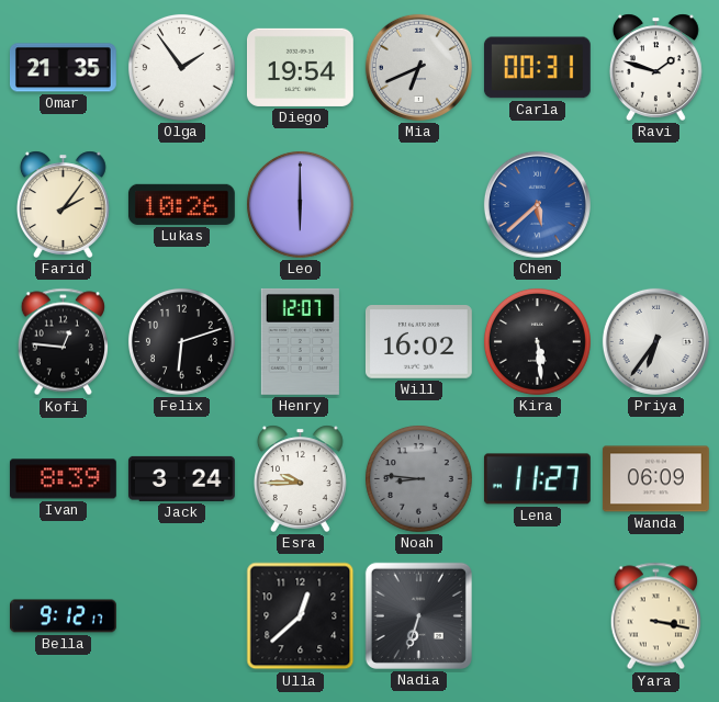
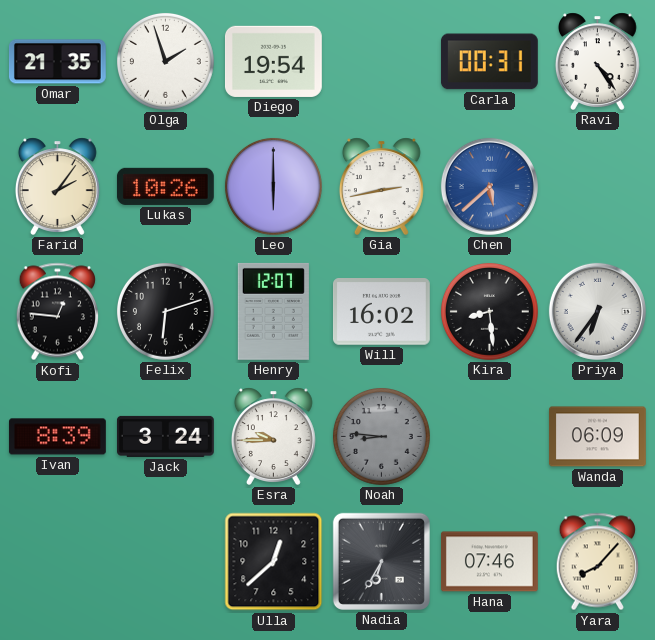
Olga: 1:54 -> 1:57 (165, 61)
Mia: 6:41 -> none (418, 67)
Ravi: 1:48 -> 4:24 (597, 61)
Gia: none -> 2:43 (381, 186)
Kira: 5:29 -> 8:29 (489, 311)
Lena: 11:27 -> none (537, 479)
Bella: 9:12 -> none (64, 616)
Nadia: 6:33 -> 6:35 (381, 561)
Hana: none -> 07:46 (489, 562)
Yara: 3:17 -> 8:07 (597, 562)
